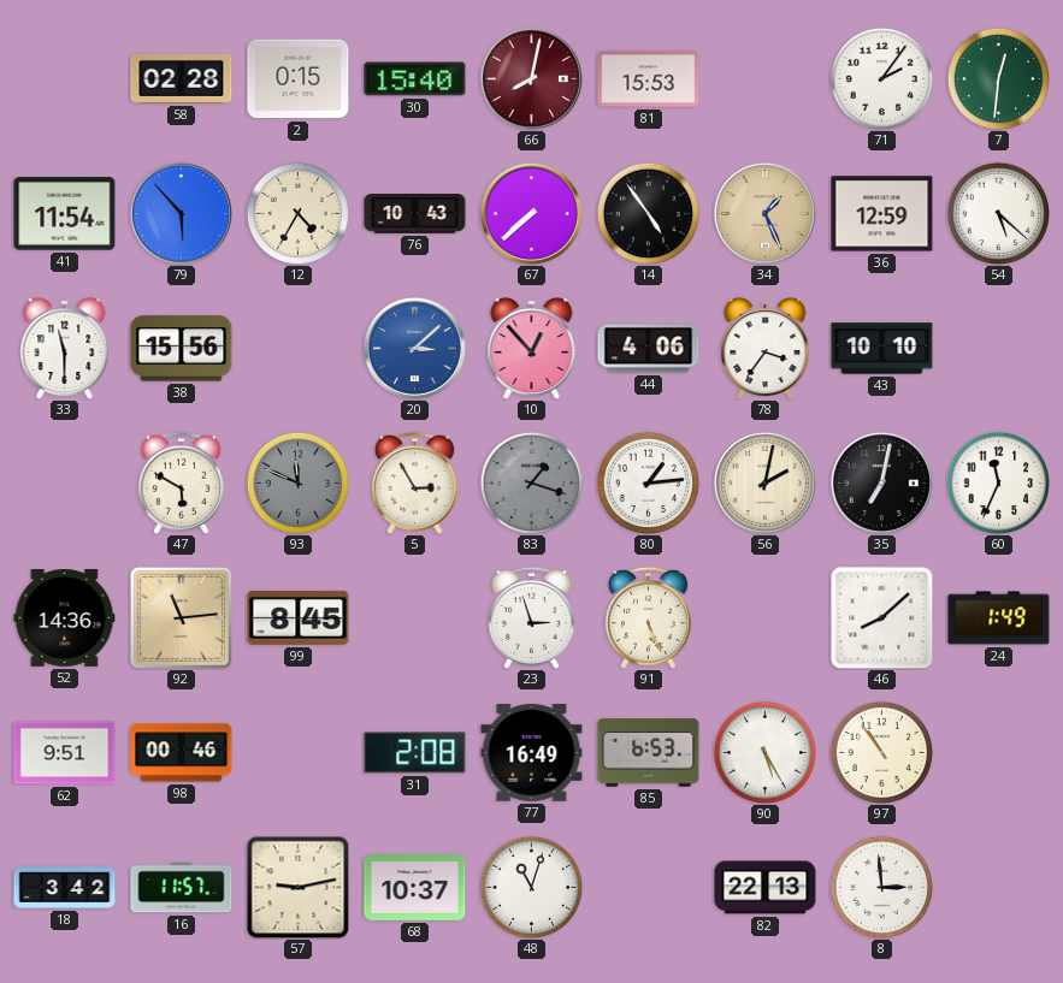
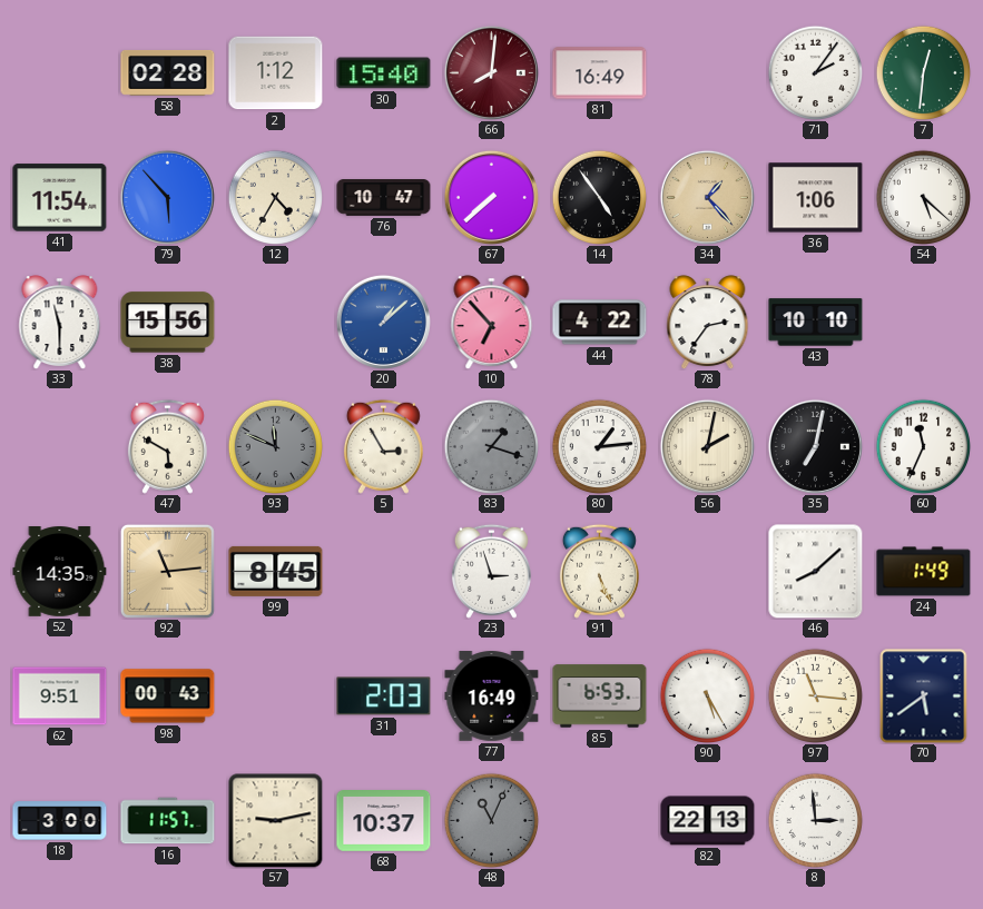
2: 0:15 -> 1:12 (276, 73)
66: 8:02 -> 8:01 (491, 72)
81: 15:53 -> 16:49 (600, 73)
76: 10:43 -> 10:47 (384, 198)
34: 1:26 -> 1:23 (707, 197)
36: 12:59 -> 1:06 (816, 198)
20: 3:08 -> 1:08 (383, 322)
10: 12:53 -> 6:53 (492, 323)
44: 4:06 -> 4:22 (600, 323)
78: 3:36 -> 2:36 (708, 323)
52: 14:36 -> 14:35 (60, 572)
98: 00:46 -> 00:43 (168, 696)
31: 2:08 -> 2:03 (384, 696)
97: 10:54 -> 11:16 (815, 695)
70: none -> 5:39 (924, 696)
18: 3:42 -> 3:00 (60, 821)
48: 11:03 -> 11:04 (491, 820)
48 dial: white -> grey (491, 820)
